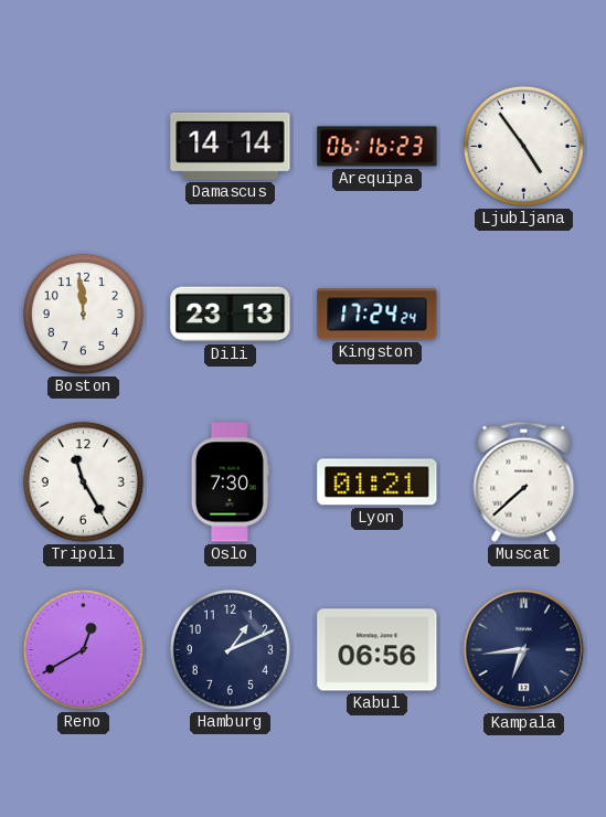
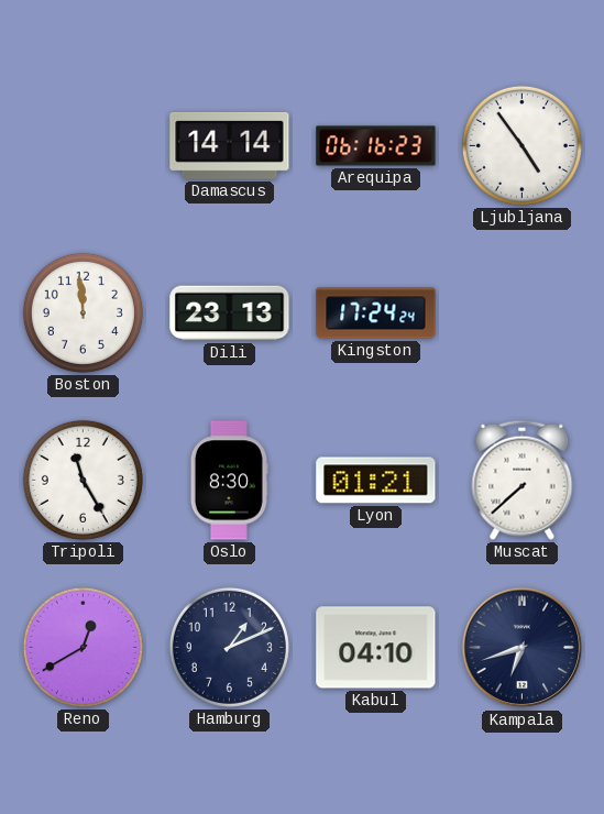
Oslo: 7:30 -> 8:30 (229, 481)
Kabul: 06:56 -> 04:10 (376, 648)
Kampala: 6:44 -> 6:42 (523, 648)
